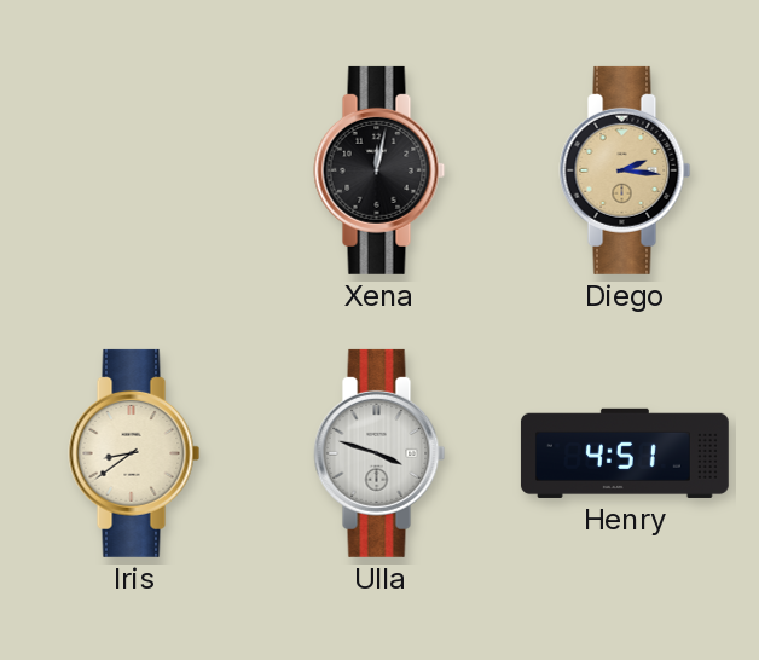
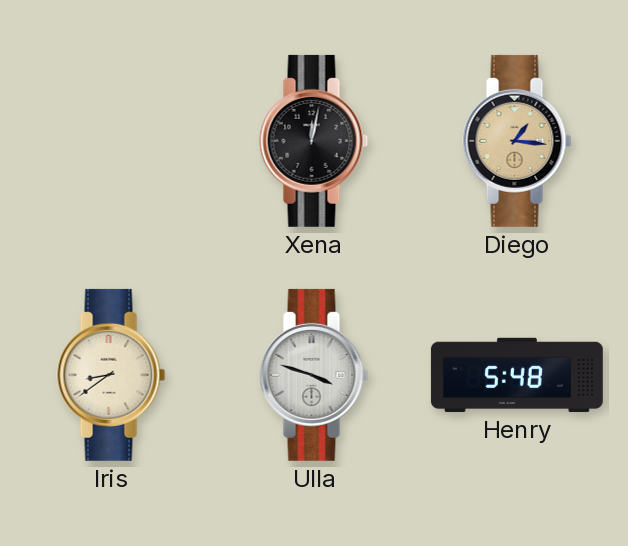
Diego: 2:16 -> 1:16 (517, 141)
Henry: 4:51 -> 5:48 (517, 375)
